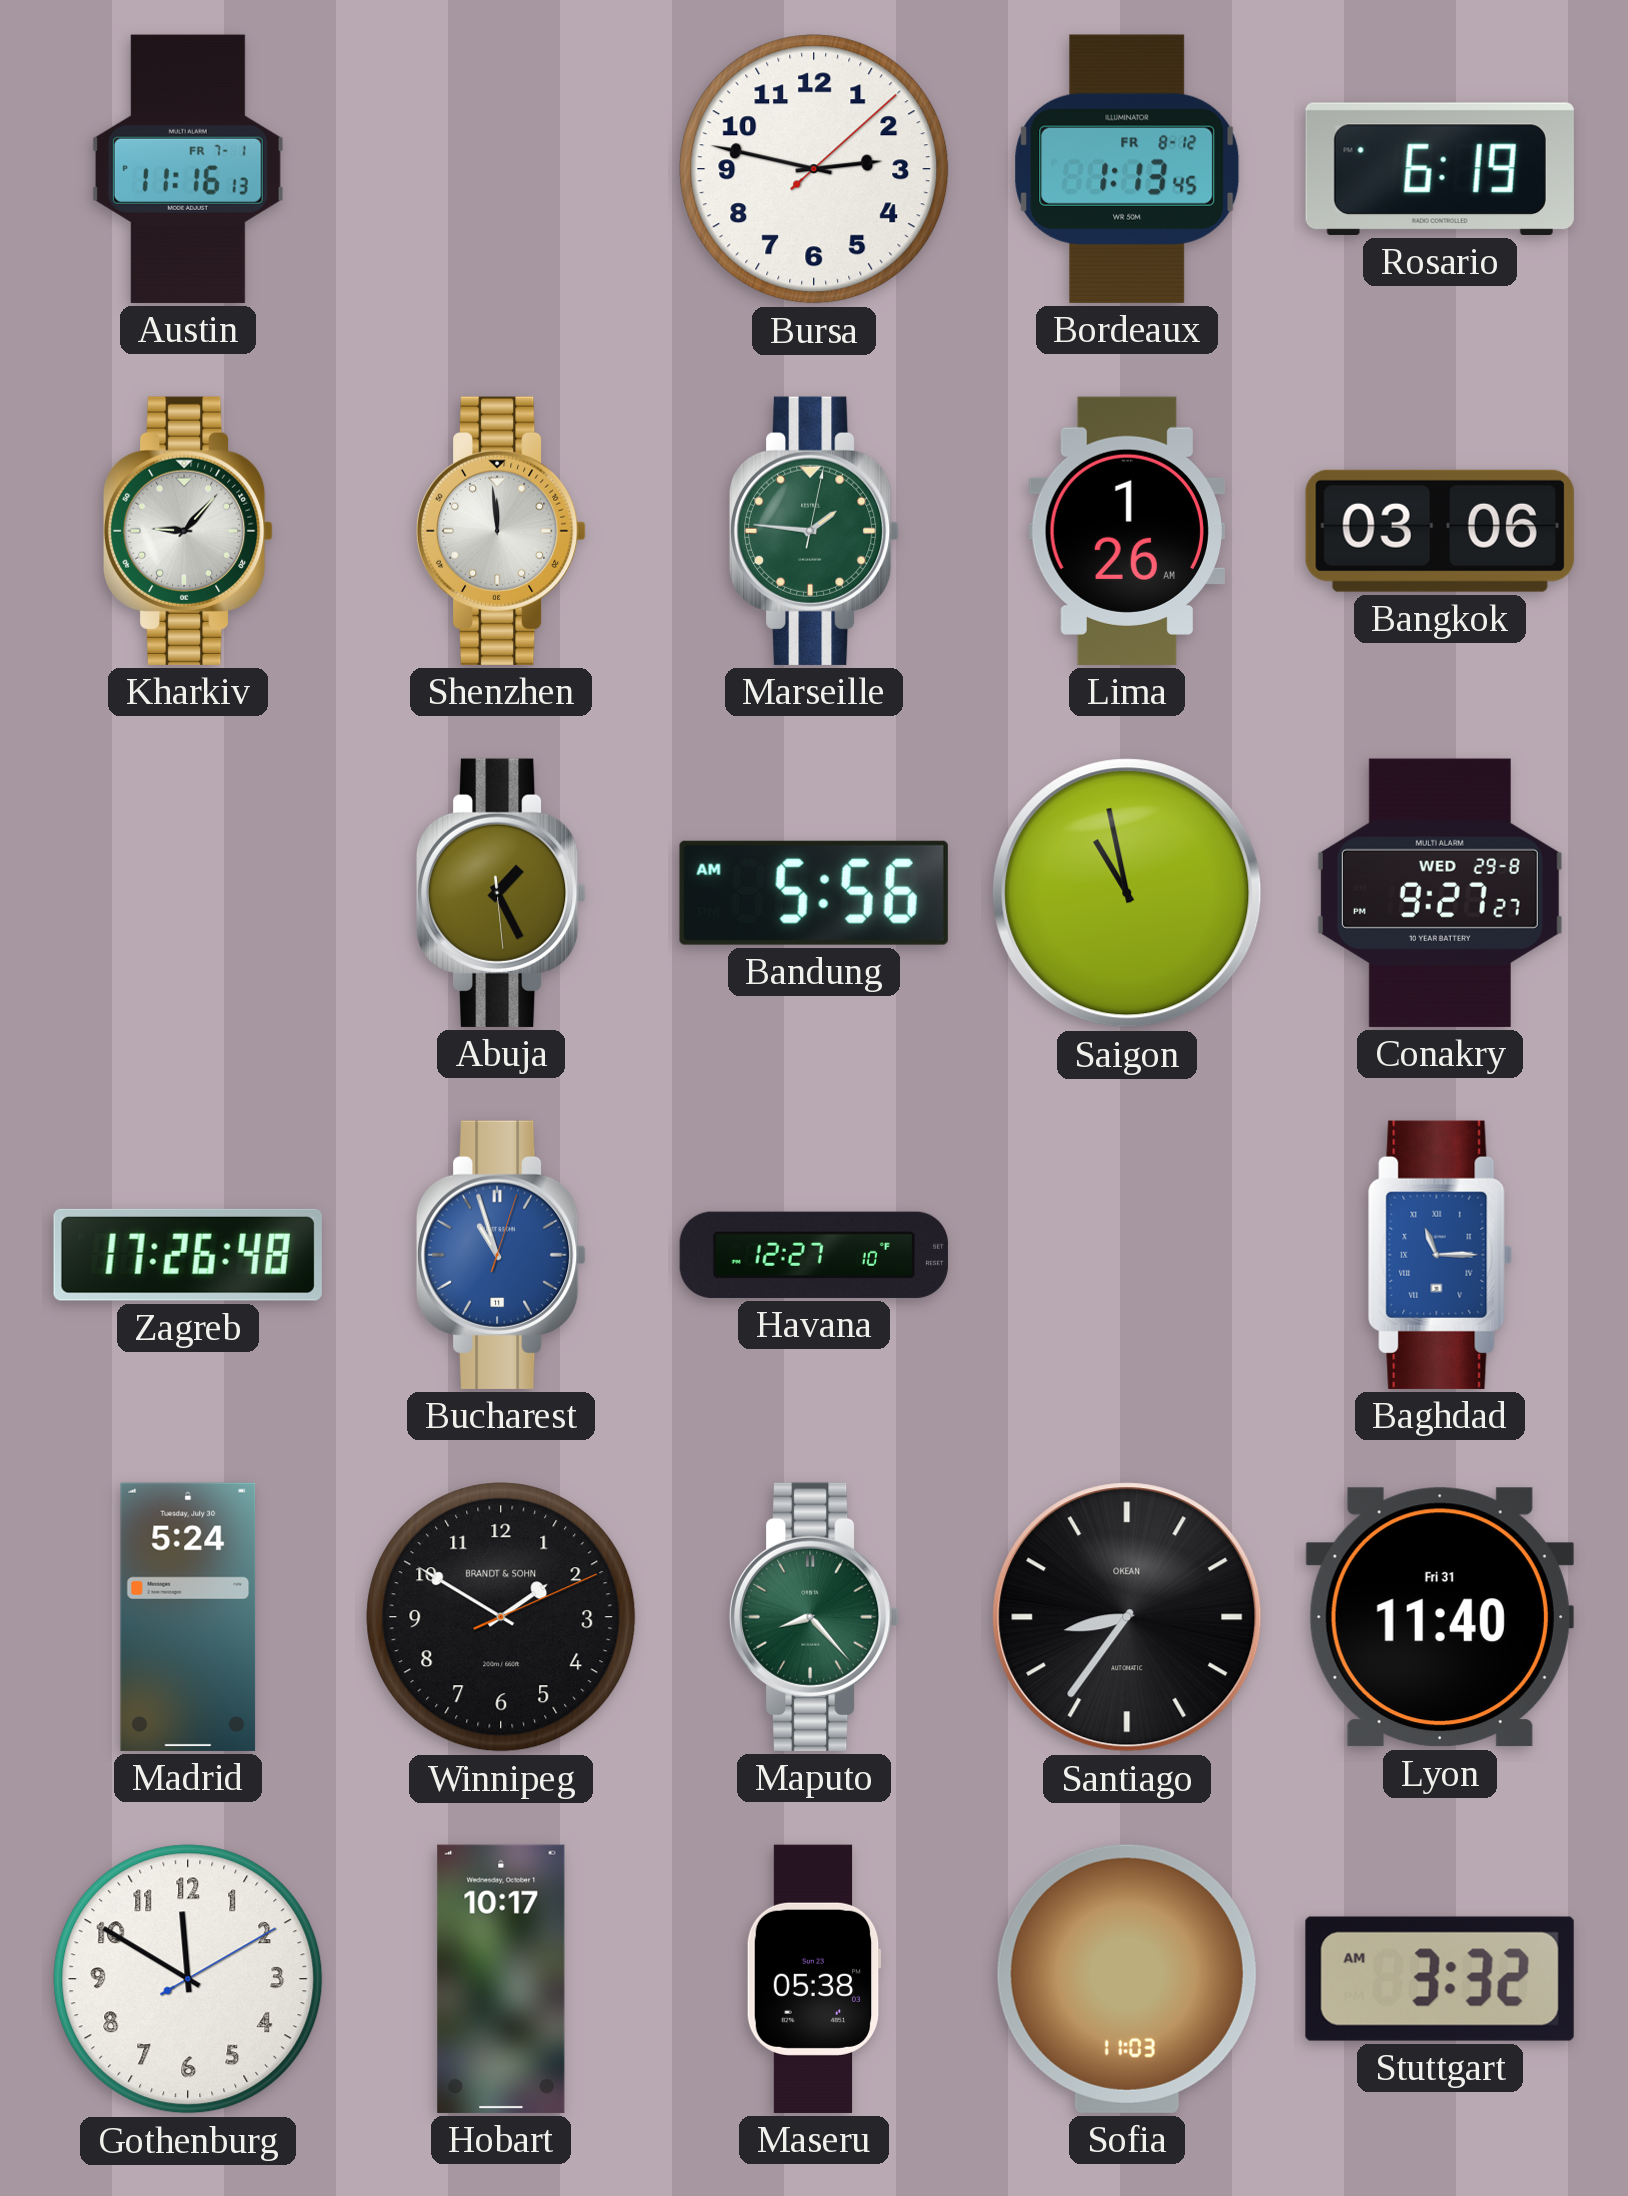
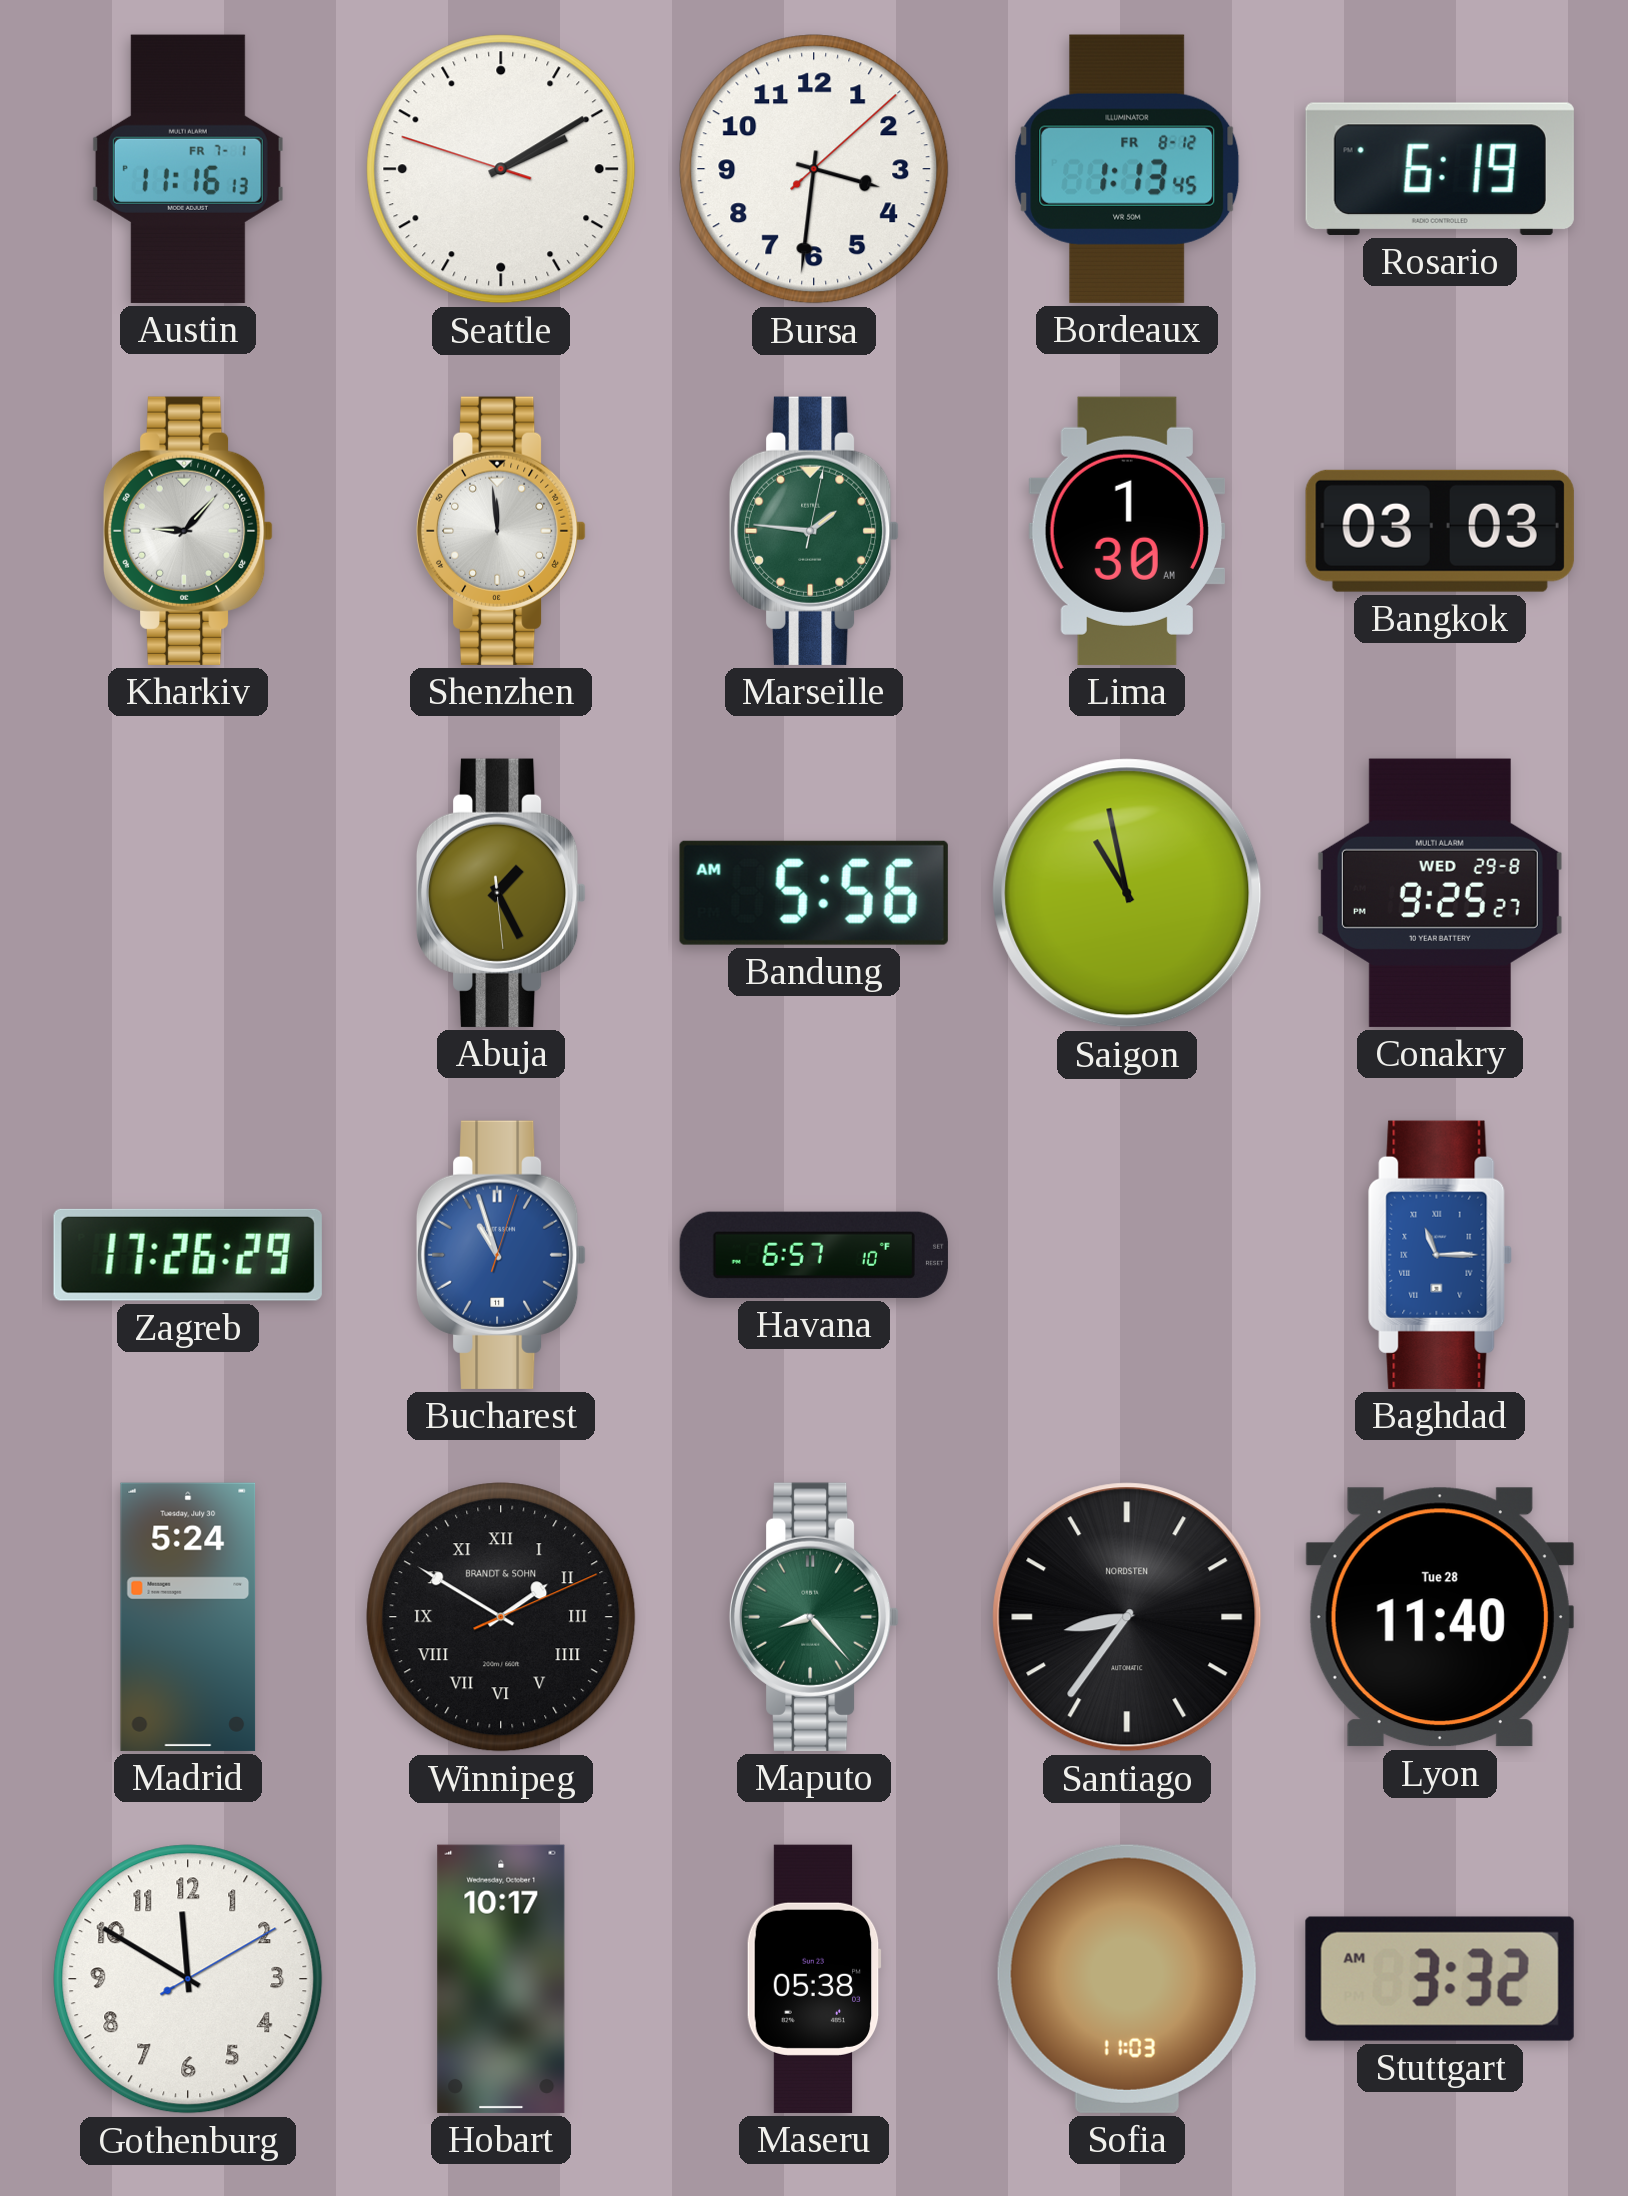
Seattle: none -> 2:09 (501, 169)
Bursa: 2:47 -> 3:31 (814, 169)
Lima: 1:26 -> 1:30 (1127, 531)
Bangkok: 03:06 -> 03:03 (1440, 531)
Conakry: 9:27 -> 9:25 (1440, 893)
Zagreb: 17:26:48 -> 17:26:29 (188, 1255)
Havana: 12:27 -> 6:57 (814, 1255)
Winnipeg numerals: Arabic -> Roman (501, 1617)
Santiago brand: OKEAN -> NORDSTEN (1127, 1617)
Lyon date: Fri 31 -> Tue 28 (1440, 1617)
